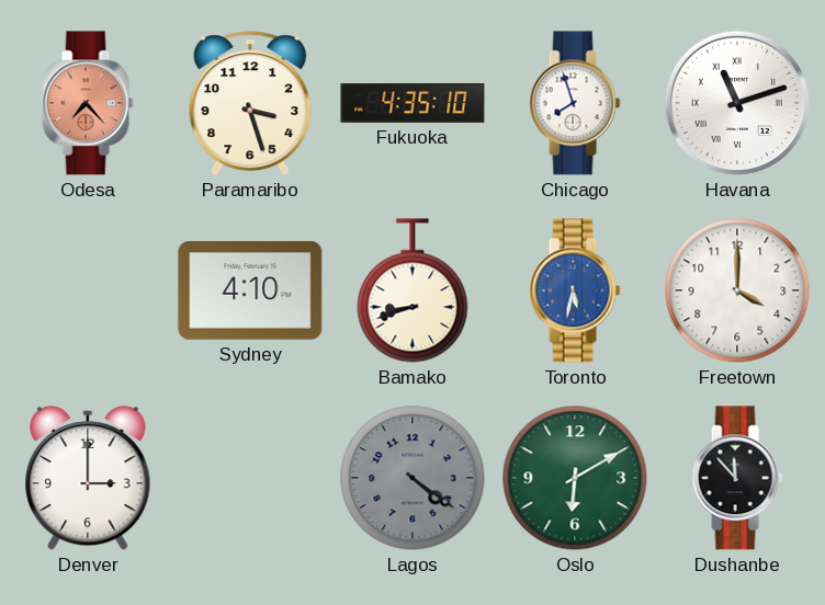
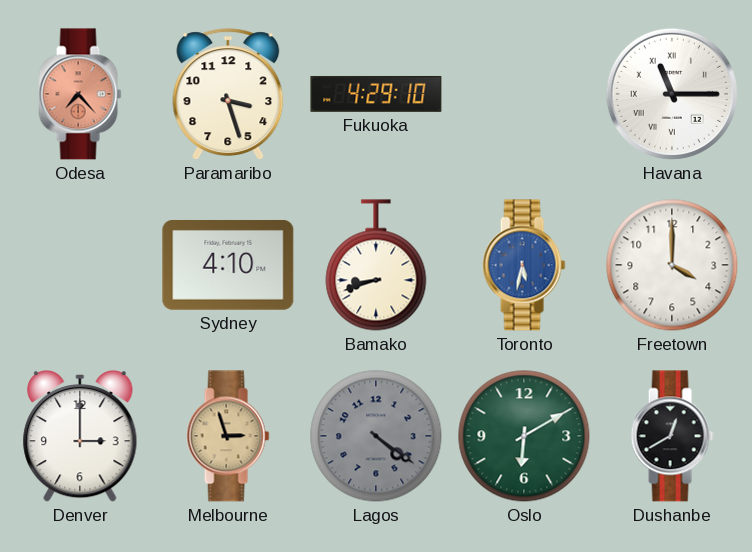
Fukuoka: 4:35 -> 4:29 (376, 94)
Chicago: 7:57 -> none (575, 103)
Havana: 11:12 -> 11:15 (672, 94)
Melbourne: none -> 2:57 (228, 436)
Dushanbe: 11:53 -> 12:40 (672, 436)
